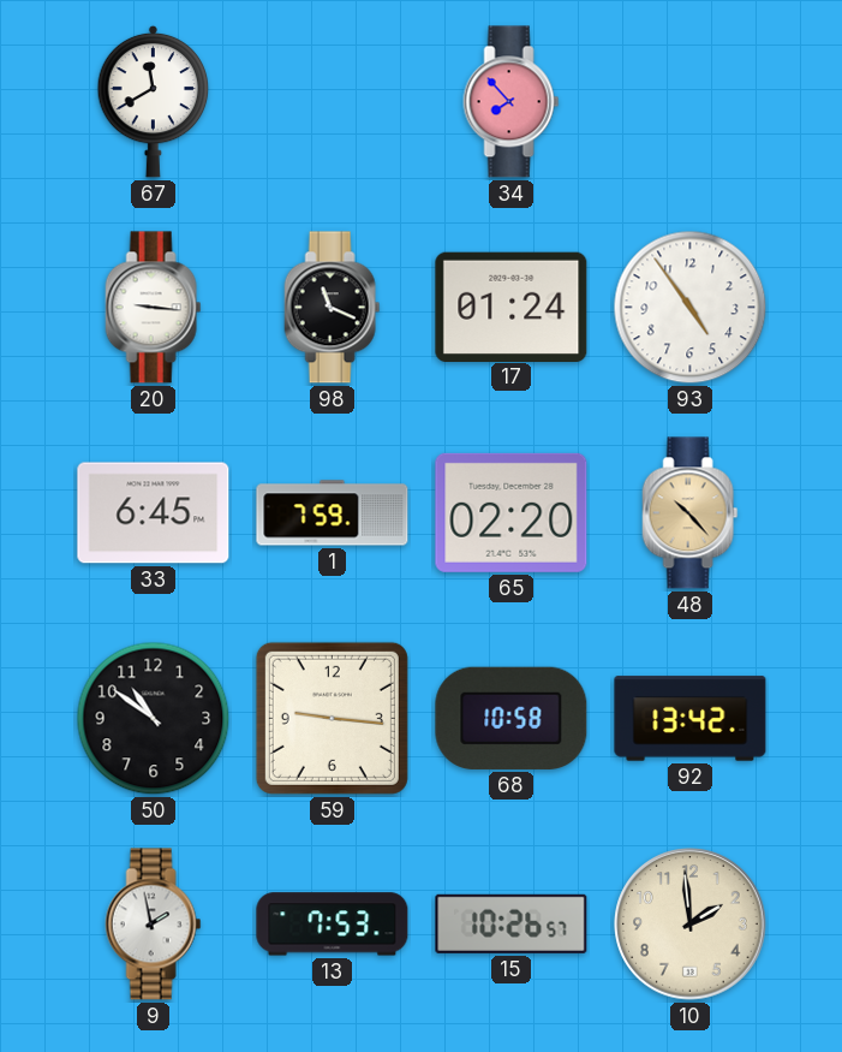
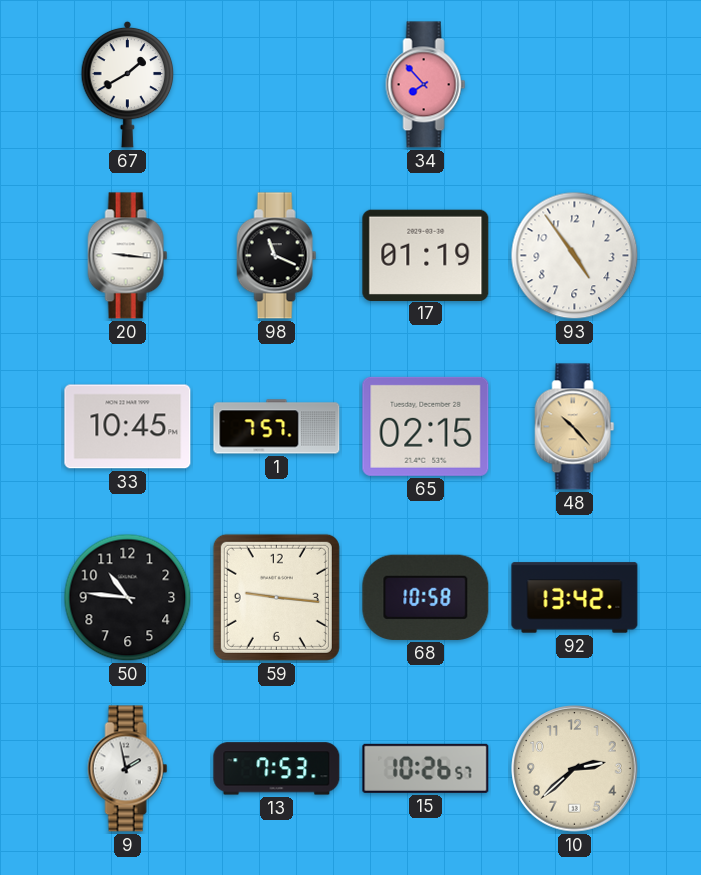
67: 11:40 -> 1:40 (128, 84)
17: 01:24 -> 01:19 (426, 255)
33: 6:45 -> 10:45 (128, 427)
1: 7:59 -> 7:57 (277, 427)
65: 02:20 -> 02:15 (426, 426)
50: 10:51 -> 10:46 (128, 598)
10: 1:59 -> 2:38 (575, 769)
